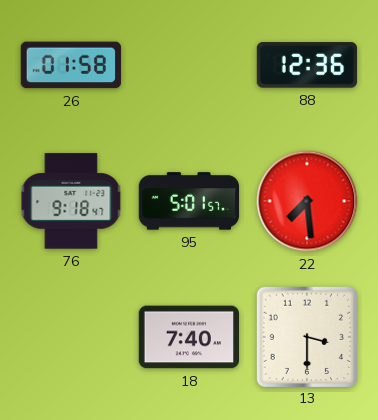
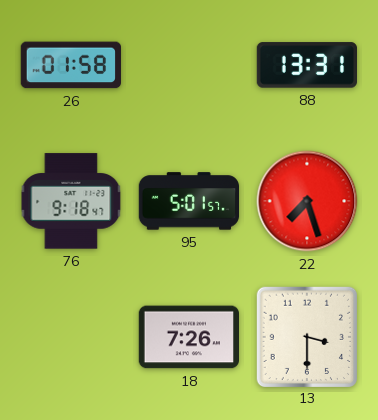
88: 12:36 -> 13:31 (306, 65)
22: 7:29 -> 7:27 (307, 201)
18: 7:40 -> 7:26 (188, 337)
